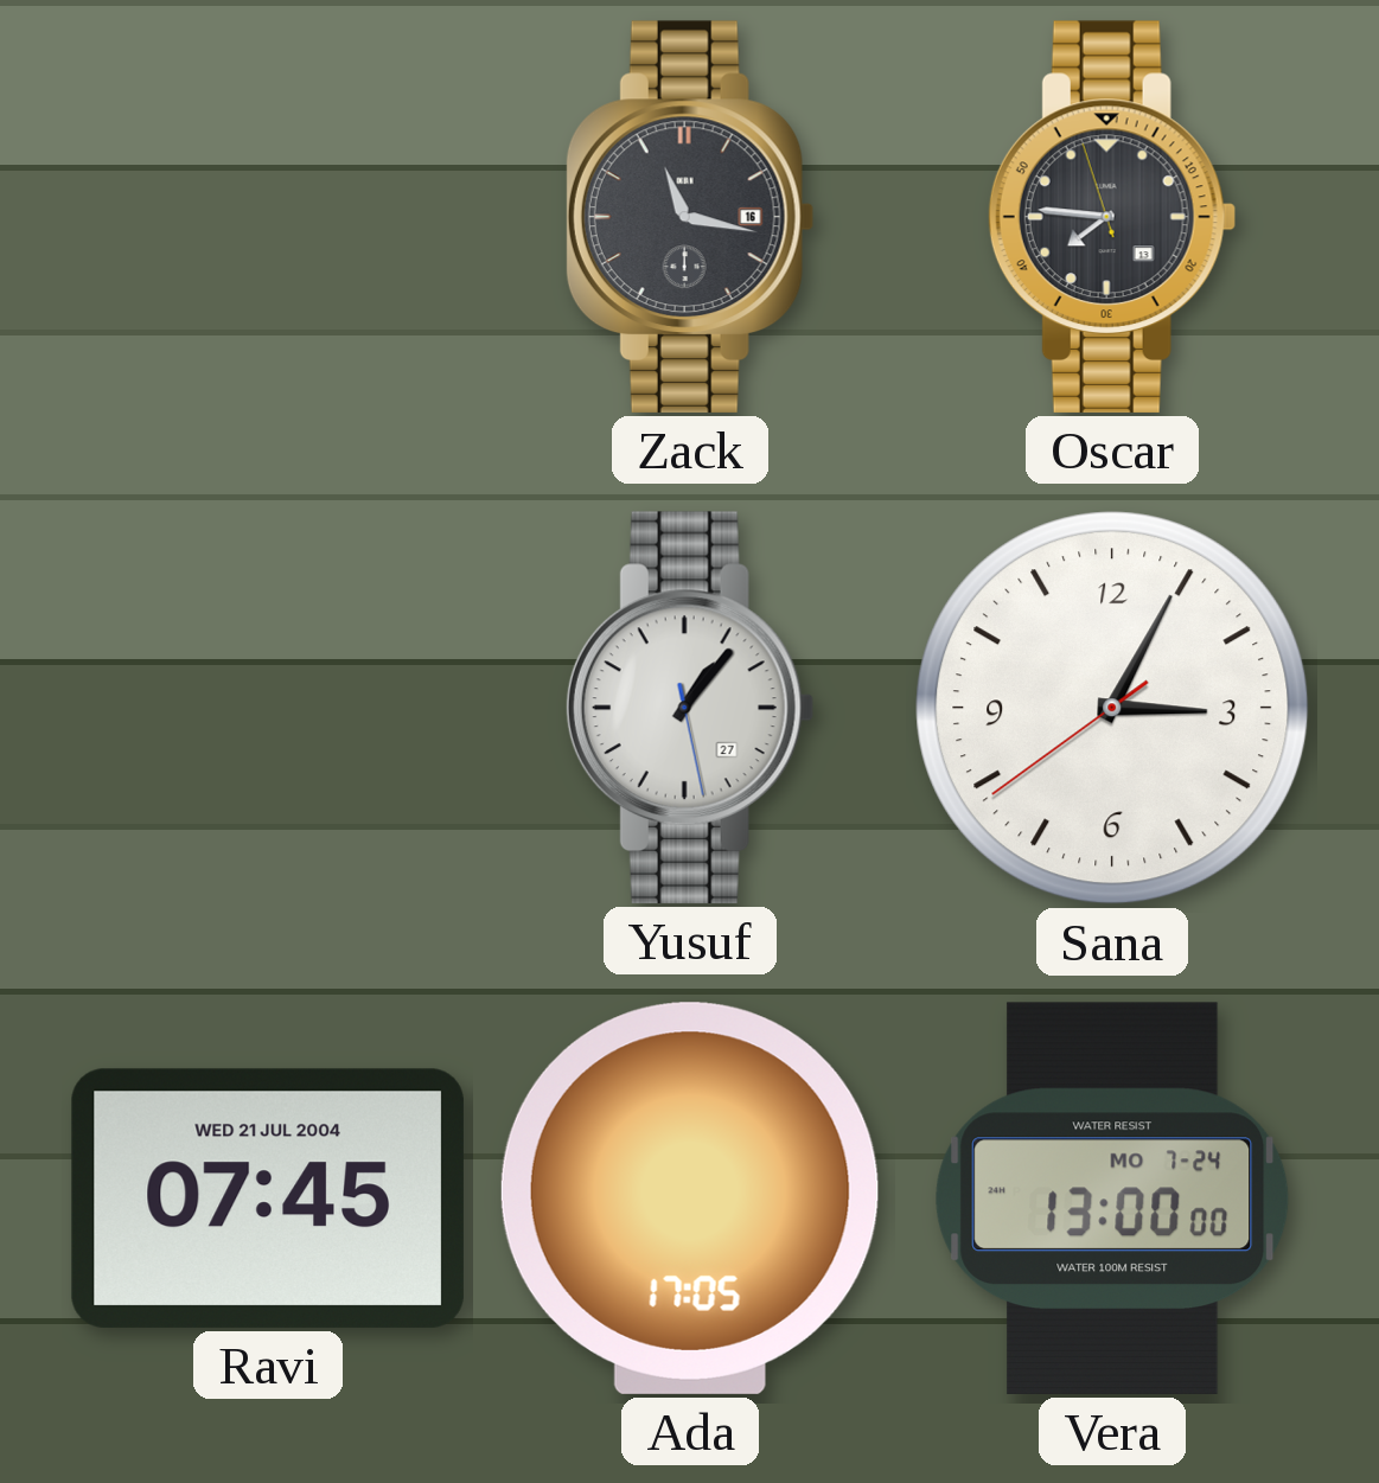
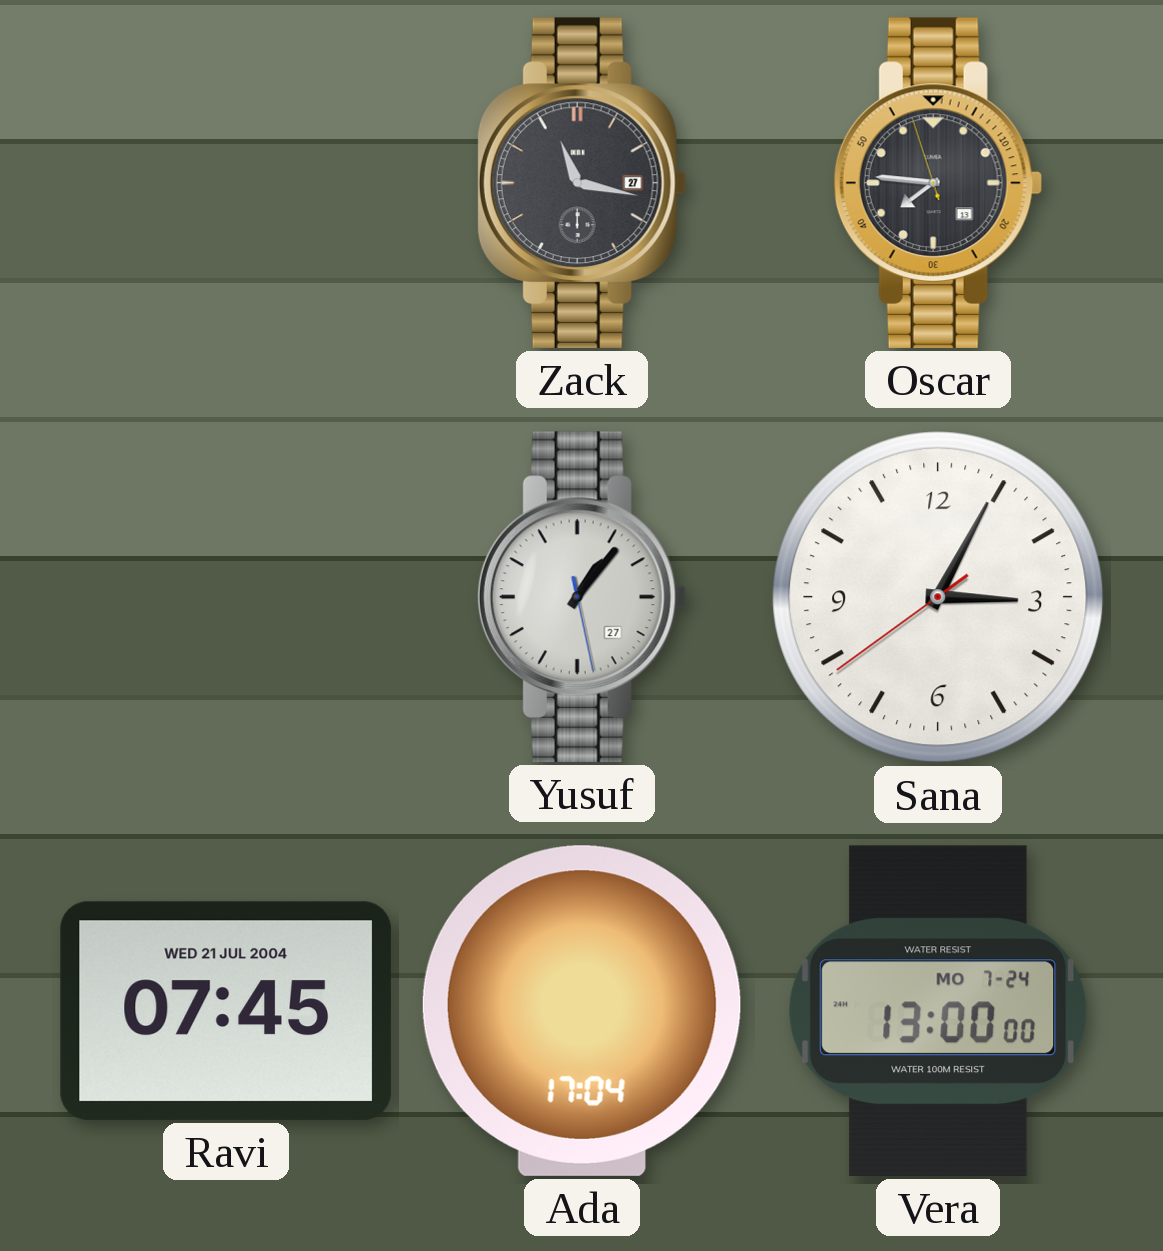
Zack date: 16 -> 27 (582, 183)
Ada: 17:05 -> 17:04 (582, 1011)
